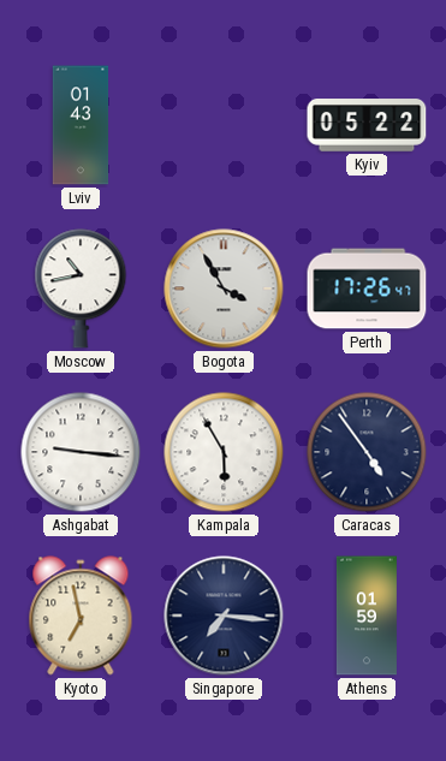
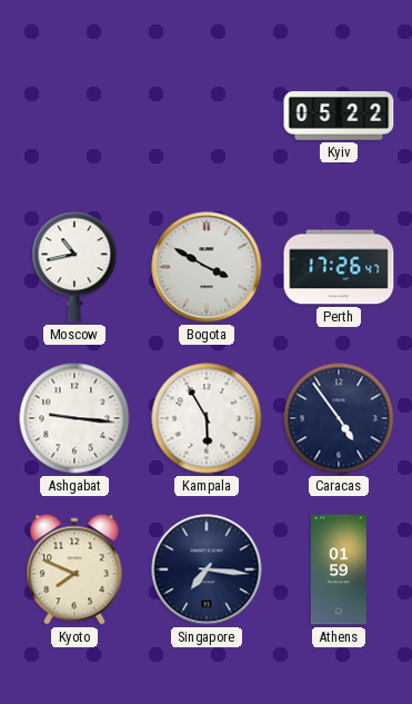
Lviv: 01:43 -> none (81, 125)
Bogota: 3:55 -> 3:50 (207, 267)
Kyoto: 6:58 -> 7:49 (74, 569)
